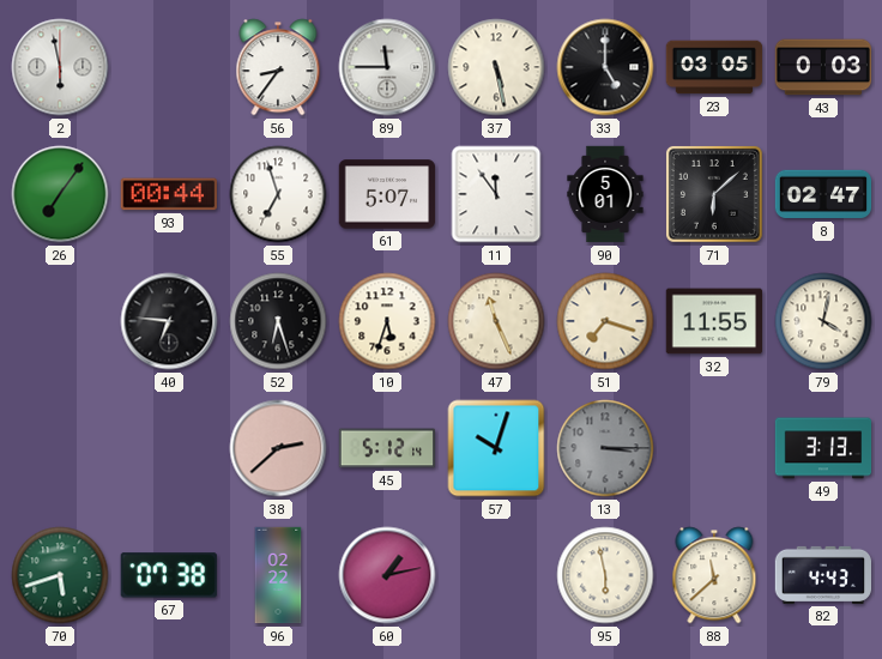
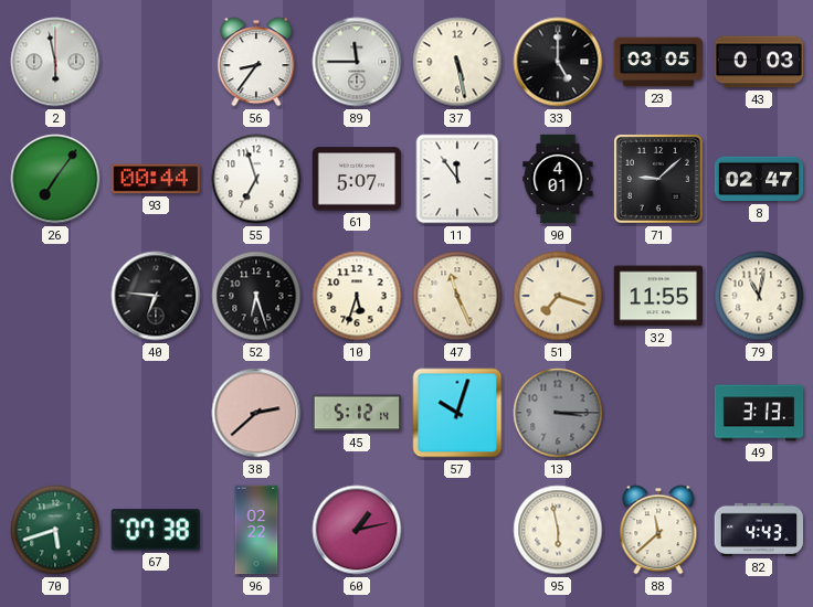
90: 5:01 -> 4:01 (558, 179)
71: 6:08 -> 9:08 (658, 179)
79: 4:02 -> 11:02 (759, 296)
